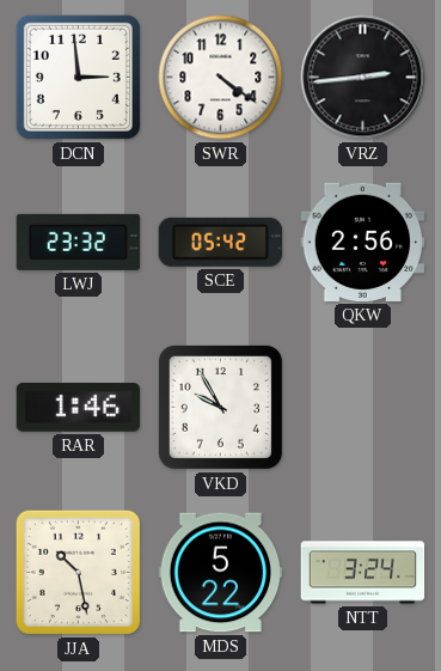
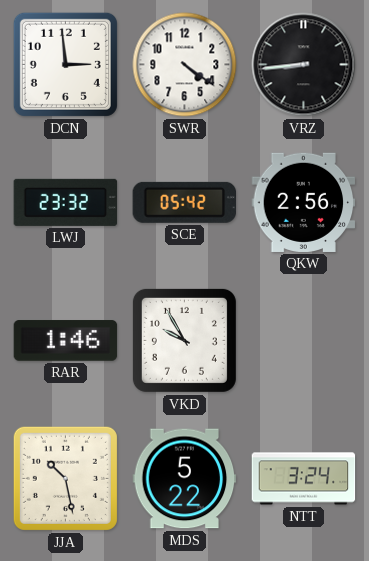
VRZ: 2:44 -> 8:44 (304, 65)
